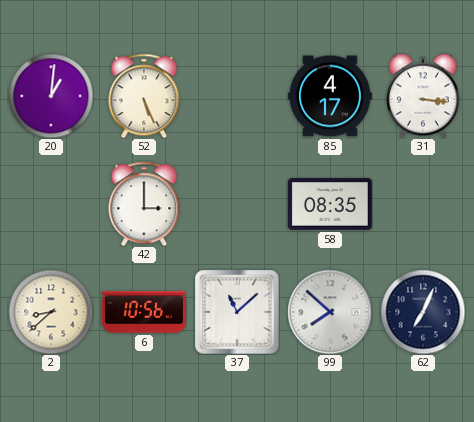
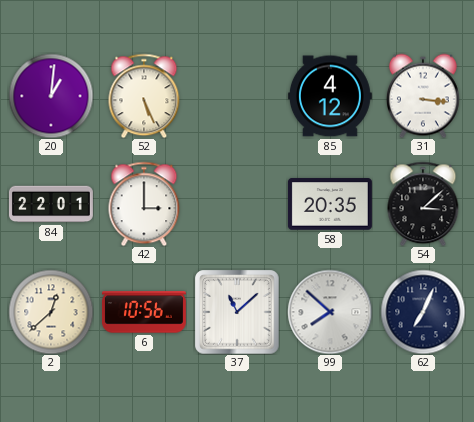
85: 4:17 -> 4:12 (330, 96)
84: none -> 22:01 (51, 204)
58: 08:35 -> 20:35 (330, 204)
54: none -> 3:08 (423, 204)
2: 8:38 -> 12:38 (51, 312)
